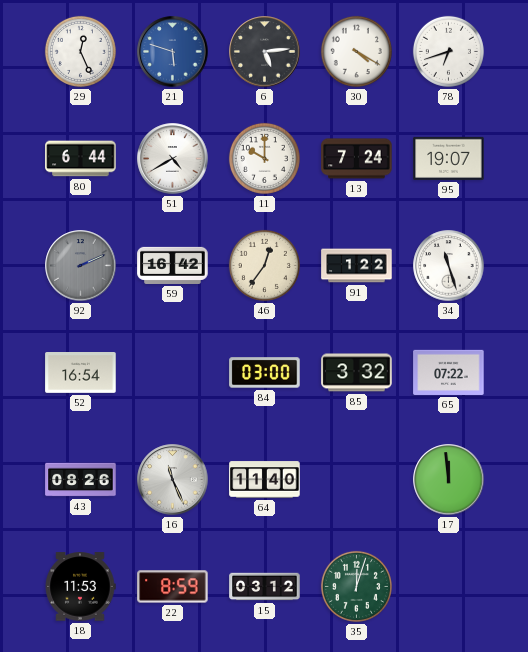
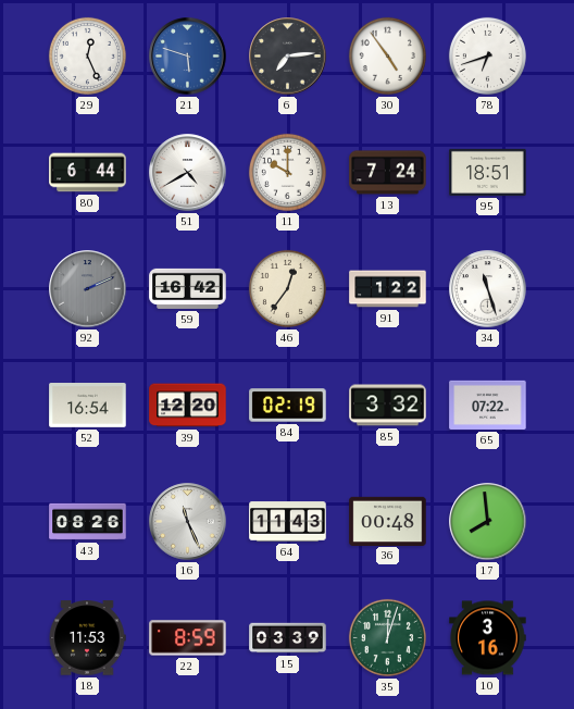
6: 5:14 -> 7:14 (288, 57)
30: 4:20 -> 4:54 (387, 55)
95: 19:07 -> 18:51 (488, 172)
39: none -> 12:20 (188, 406)
84: 03:00 -> 02:19 (288, 406)
64: 11:40 -> 11:43 (288, 522)
36: none -> 00:48 (388, 521)
17: 11:59 -> 7:59 (488, 522)
15: 03:12 -> 03:39 (288, 638)
10: none -> 3:16 (488, 638)
